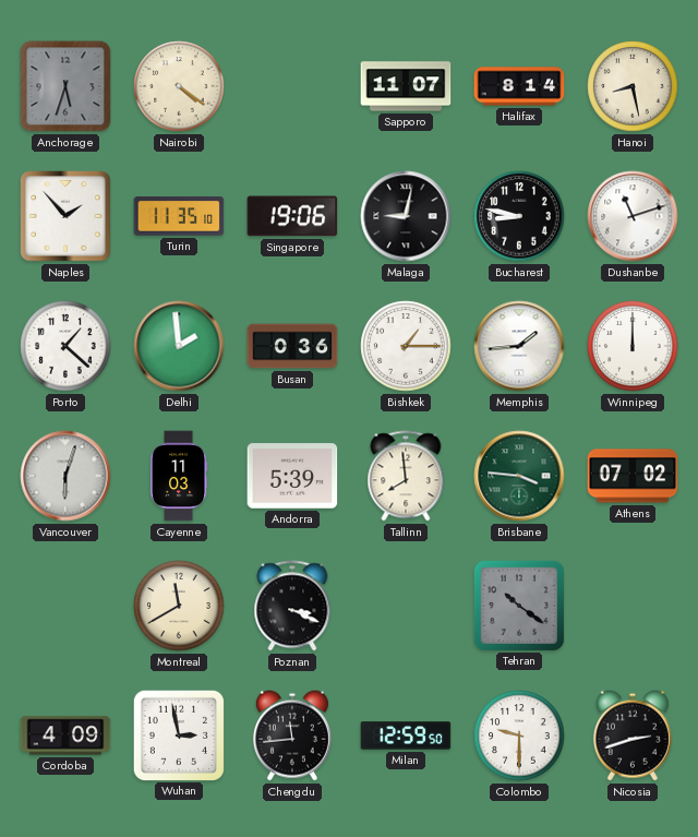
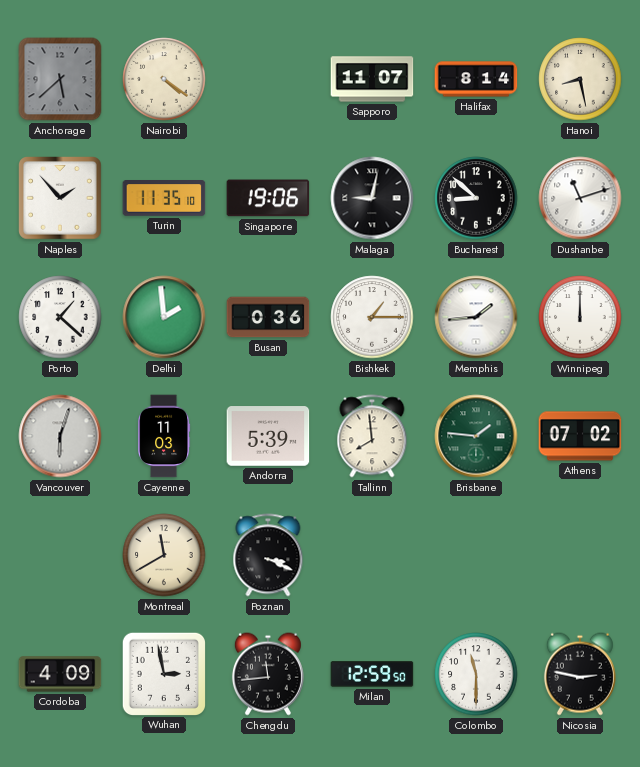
Anchorage: 5:33 -> 5:38 (60, 79)
Bucharest: 8:47 -> 8:52 (476, 198)
Brisbane: 3:46 -> 1:46 (476, 436)
Tehran: 10:21 -> none (518, 605)
Colombo: 9:30 -> 11:30 (476, 674)
Nicosia: 2:42 -> 2:47 (580, 674)
